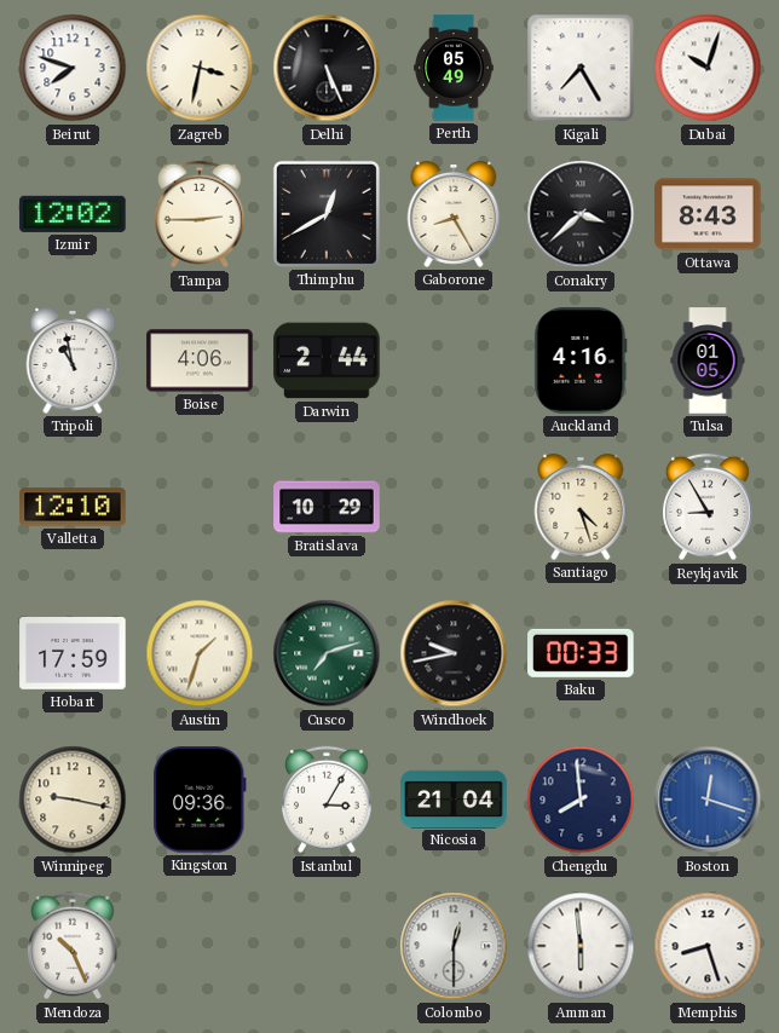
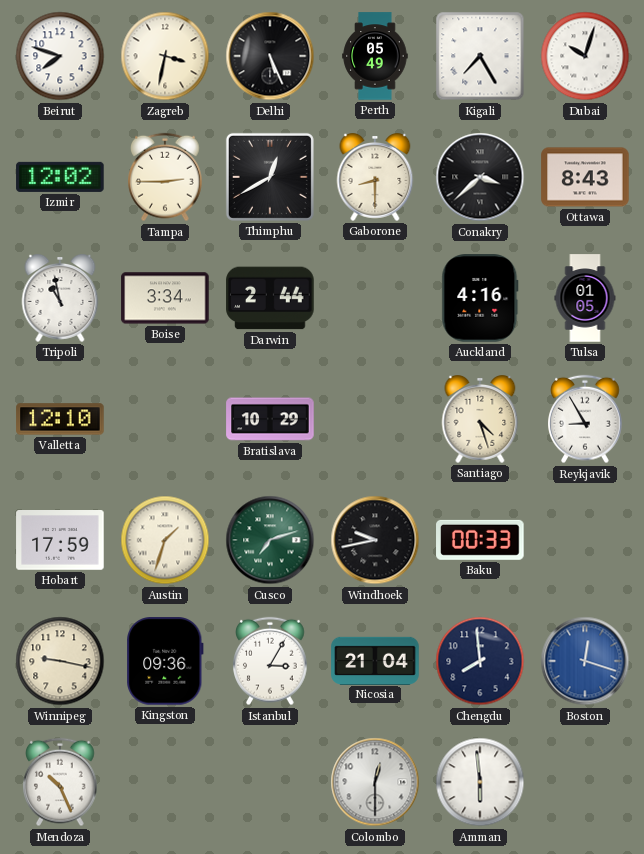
Gaborone: 8:25 -> 8:30 (375, 178)
Boise: 4:06 -> 3:34 (165, 298)
Memphis: 8:27 -> none (708, 946)
